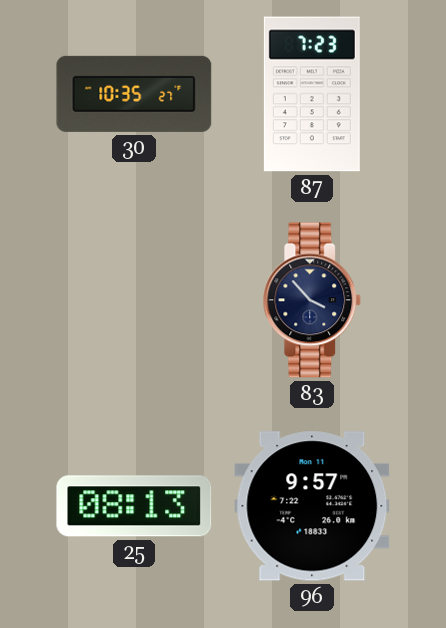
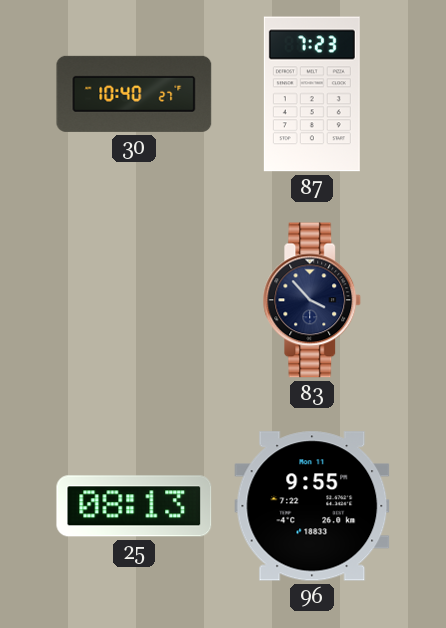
30: 10:35 -> 10:40 (134, 94)
96: 9:57 -> 9:55 (312, 506)
